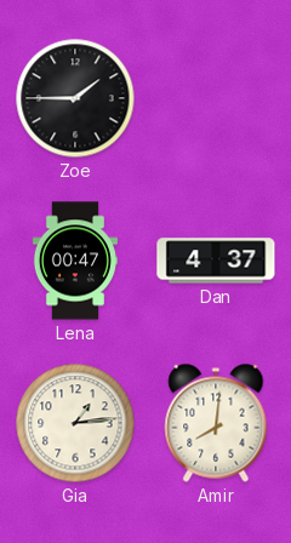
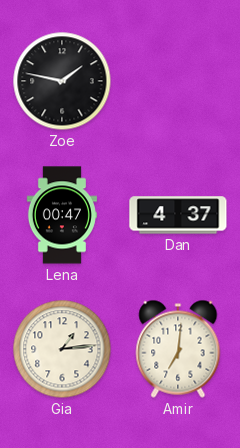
Zoe: 1:45 -> 1:47 (62, 81)
Amir: 8:01 -> 7:01 (178, 349)
